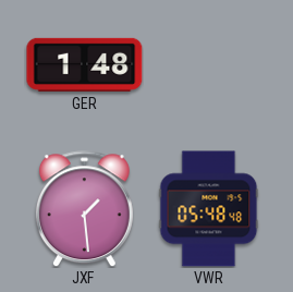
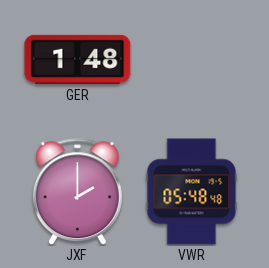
JXF: 1:29 -> 2:00 (77, 192)
